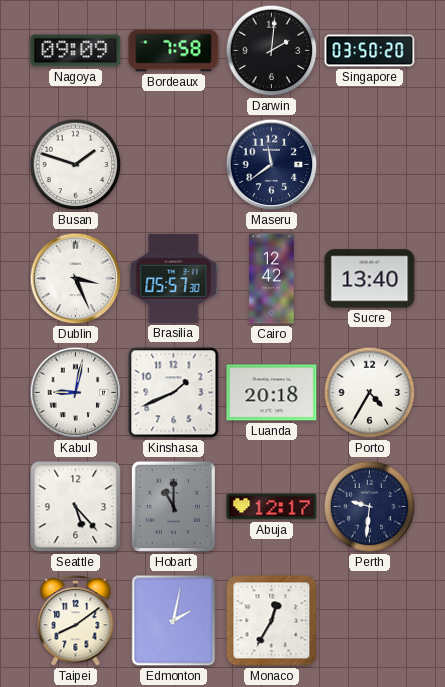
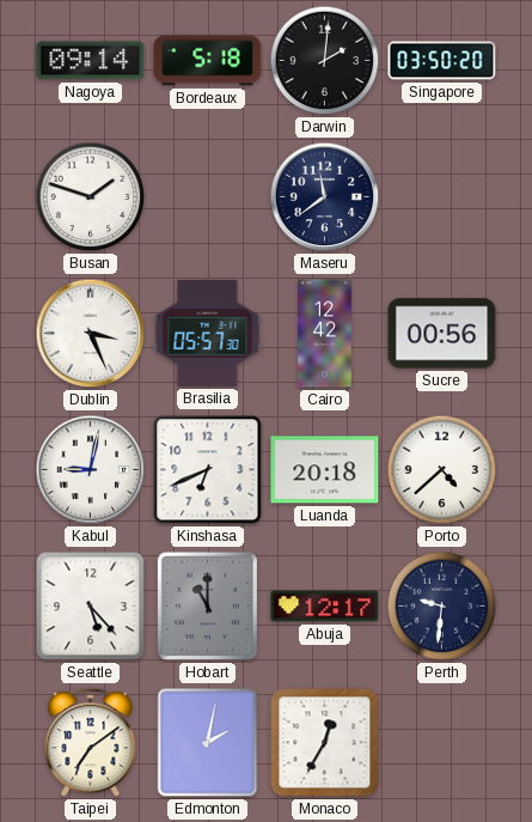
Nagoya: 09:09 -> 09:14 (91, 61)
Bordeaux: 7:58 -> 5:18 (208, 61)
Sucre: 13:40 -> 00:56 (442, 334)
Kinshasa: 1:41 -> 6:41 (208, 470)
Porto: 4:35 -> 4:38 (442, 470)
Taipei: 8:09 -> 7:09 (91, 743)
